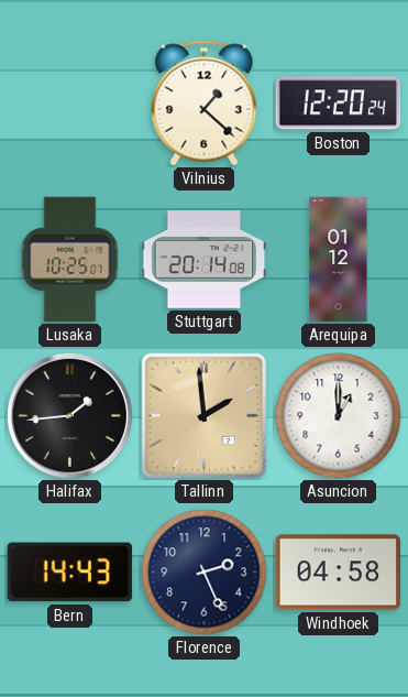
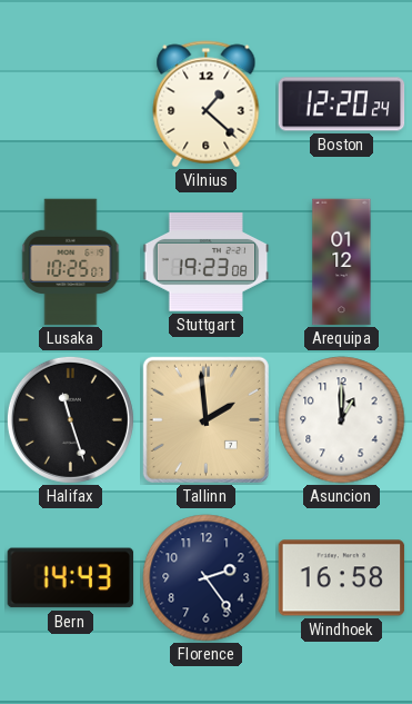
Stuttgart: 20:14 -> 19:23 (207, 262)
Halifax: 1:44 -> 11:27 (70, 419)
Florence: 2:26 -> 2:24 (207, 578)
Windhoek: 04:58 -> 16:58 (342, 578)
